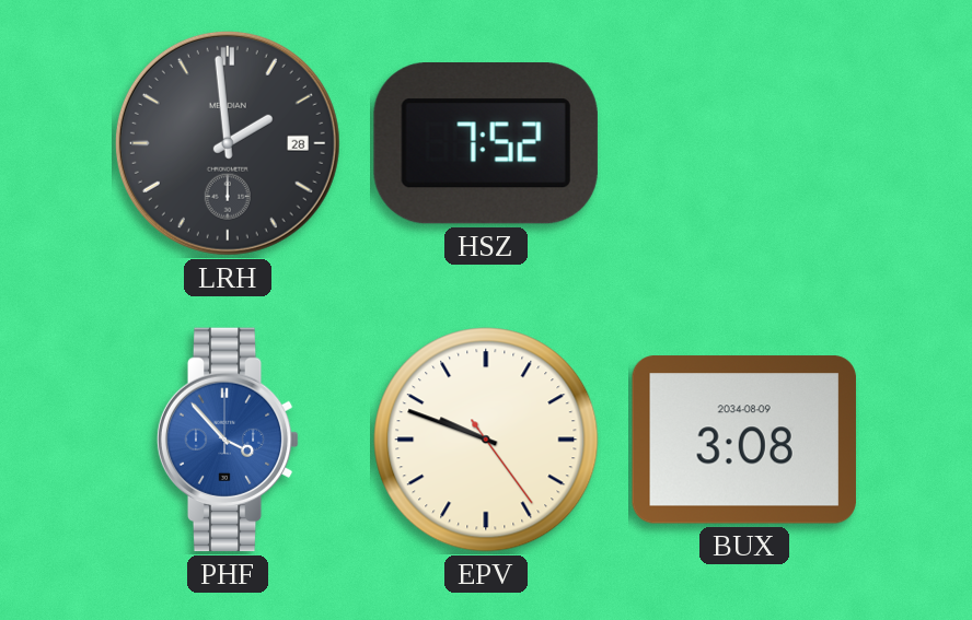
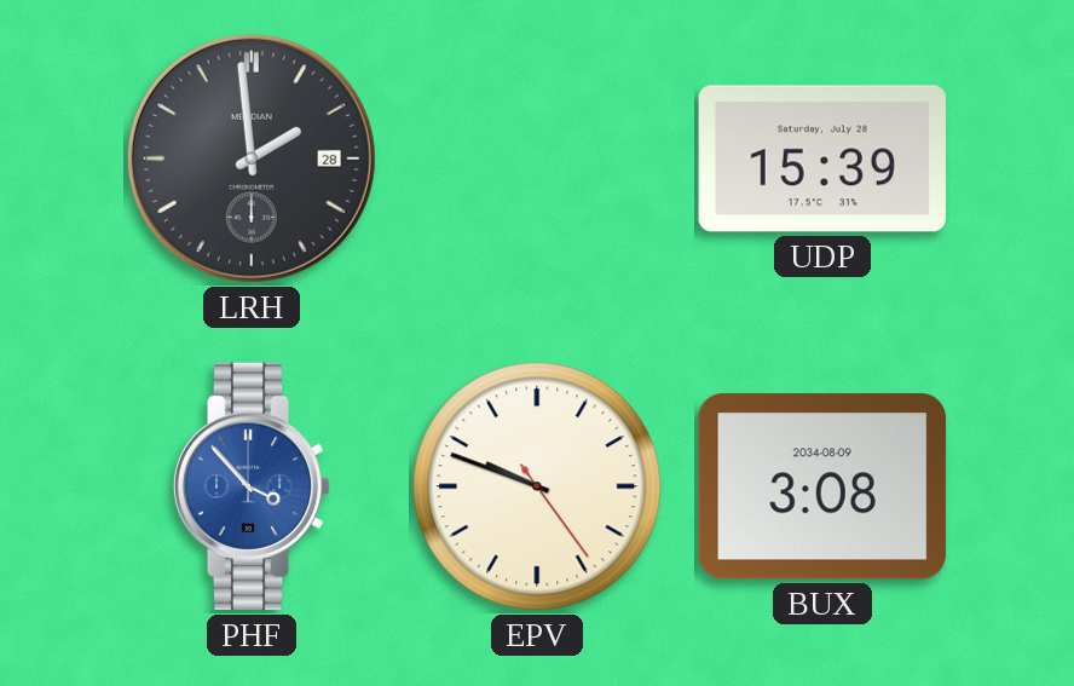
HSZ: 7:52 -> none (486, 144)
UDP: none -> 15:39 (821, 158)
